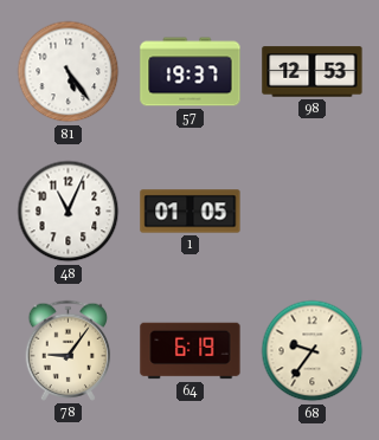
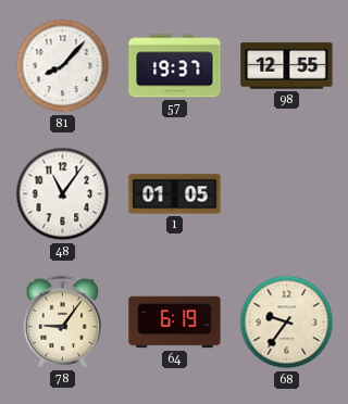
81: 5:24 -> 8:07 (63, 66)
98: 12:53 -> 12:55 (287, 66)
48: 11:04 -> 11:06 (63, 194)
